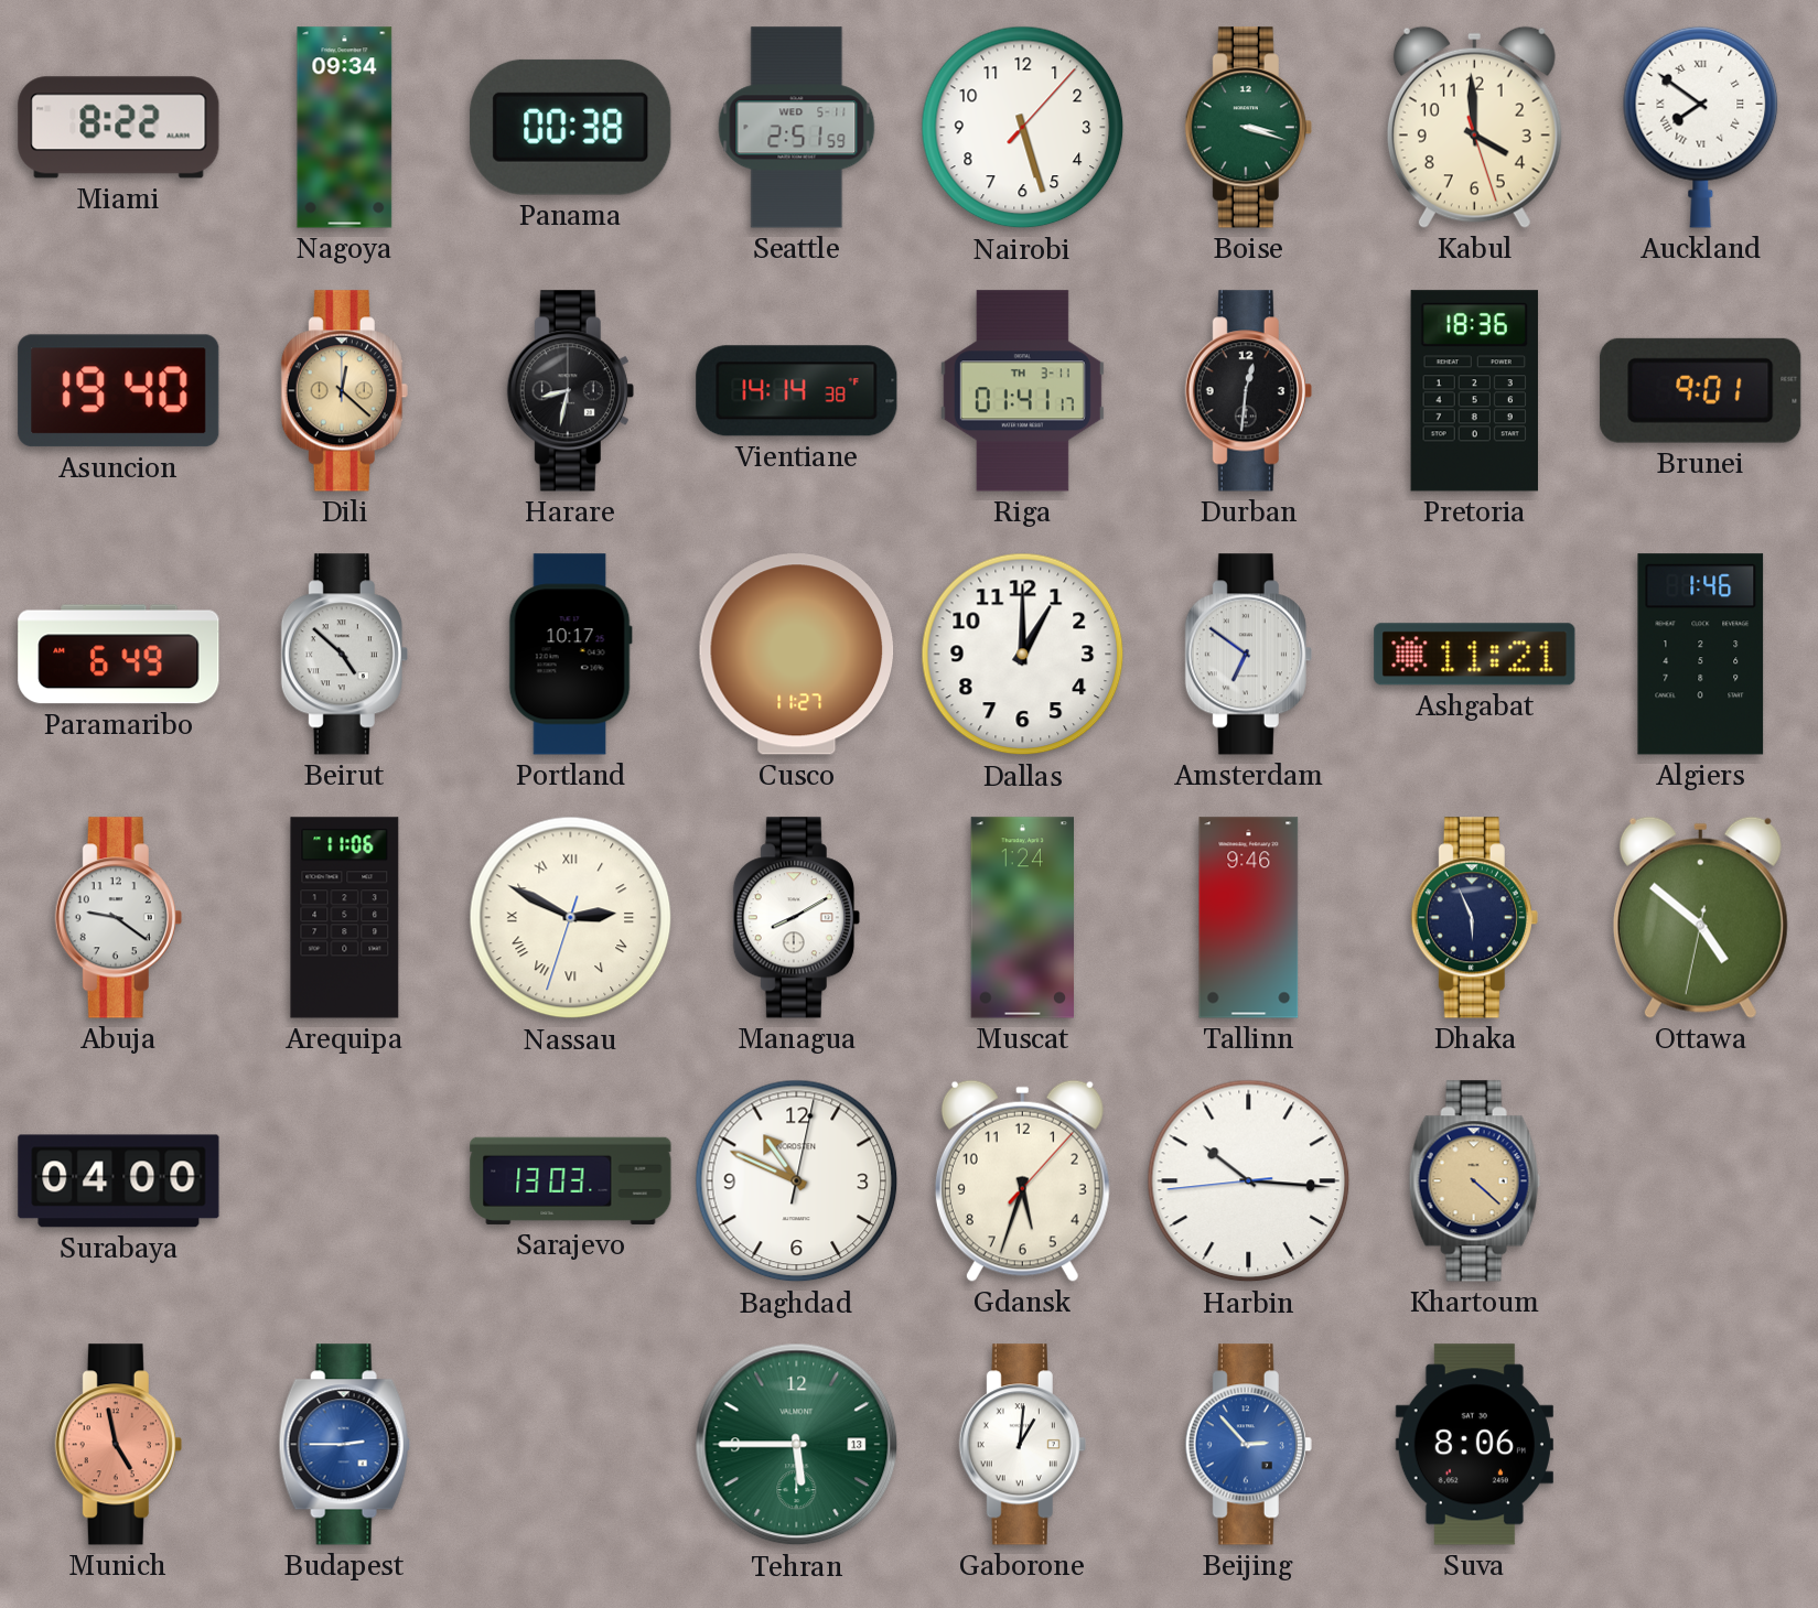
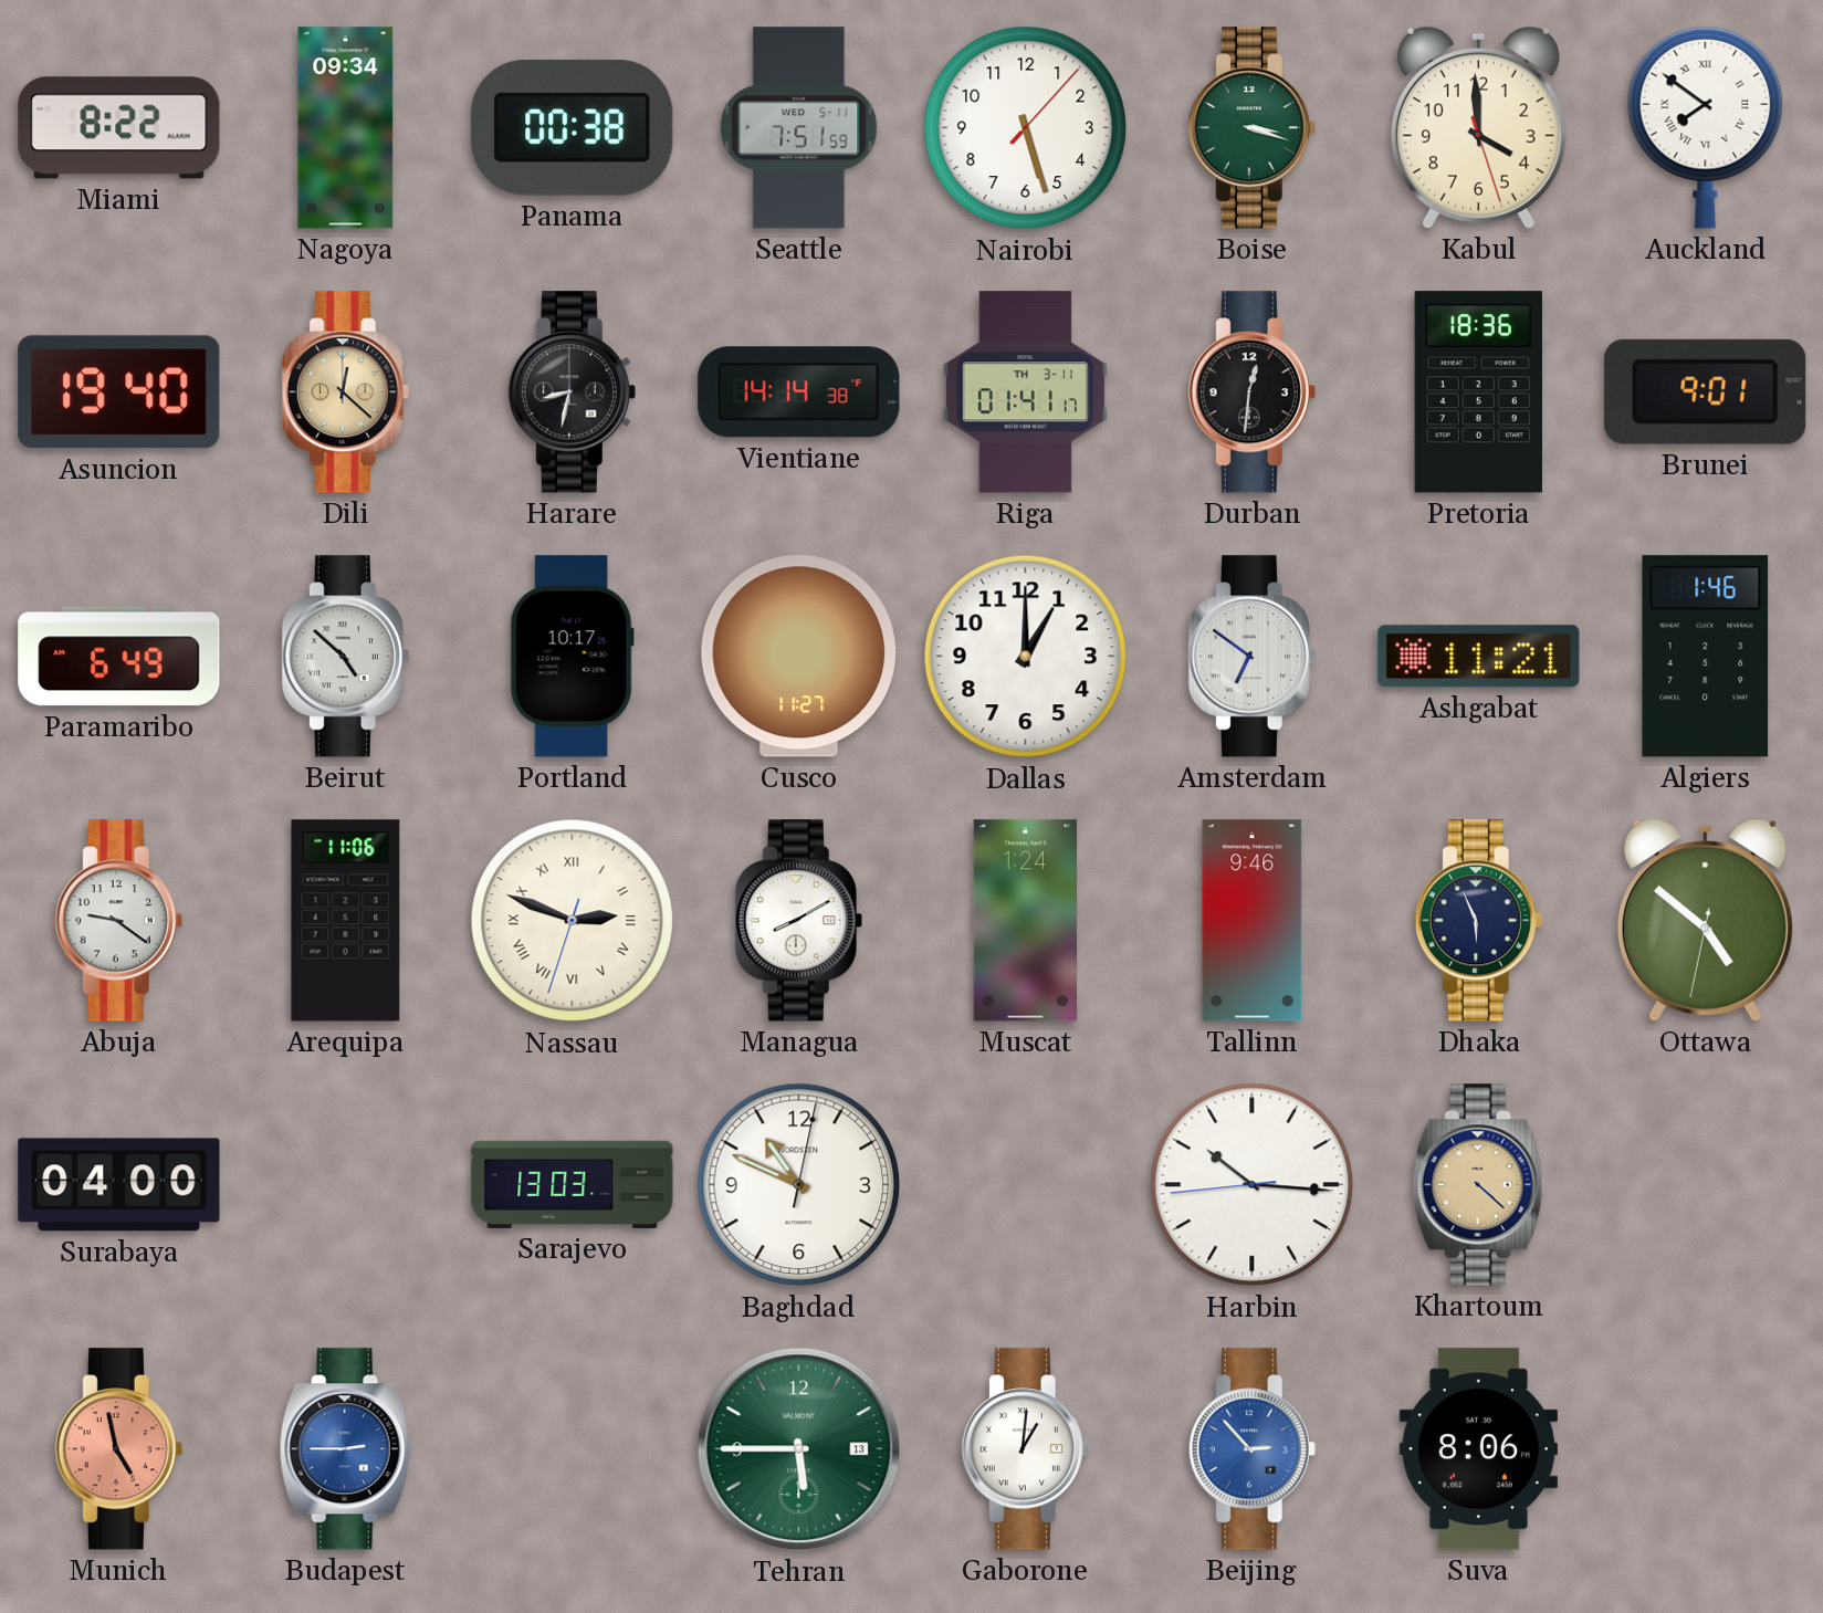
Seattle: 2:51 -> 7:51 (799, 128)
Nassau: 2:49 -> 2:48 (573, 921)
Gdansk: 5:33 -> none (1022, 1180)
